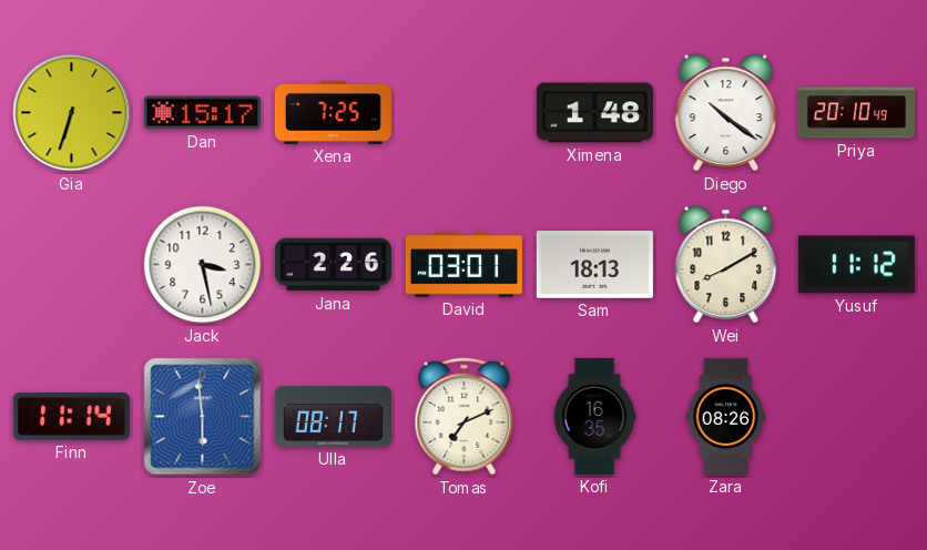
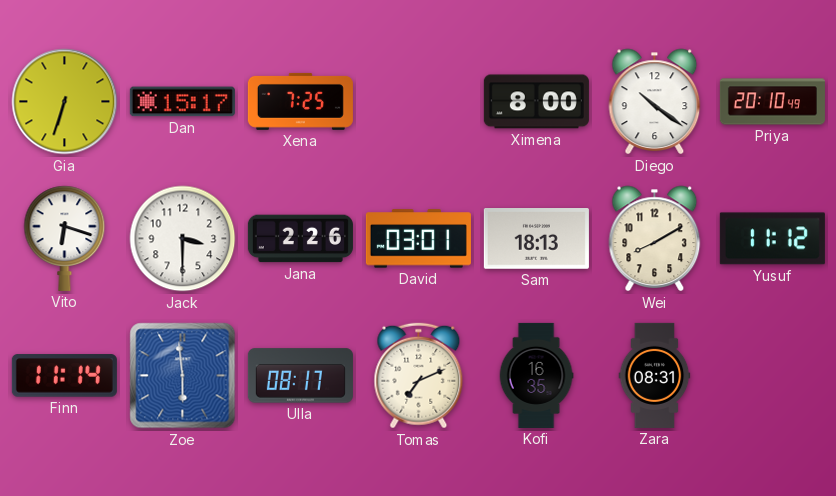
Ximena: 1:48 -> 8:00 (536, 102)
Vito: none -> 6:18 (65, 238)
Jack: 3:28 -> 3:30 (183, 239)
Zara: 08:26 -> 08:31 (655, 375)
